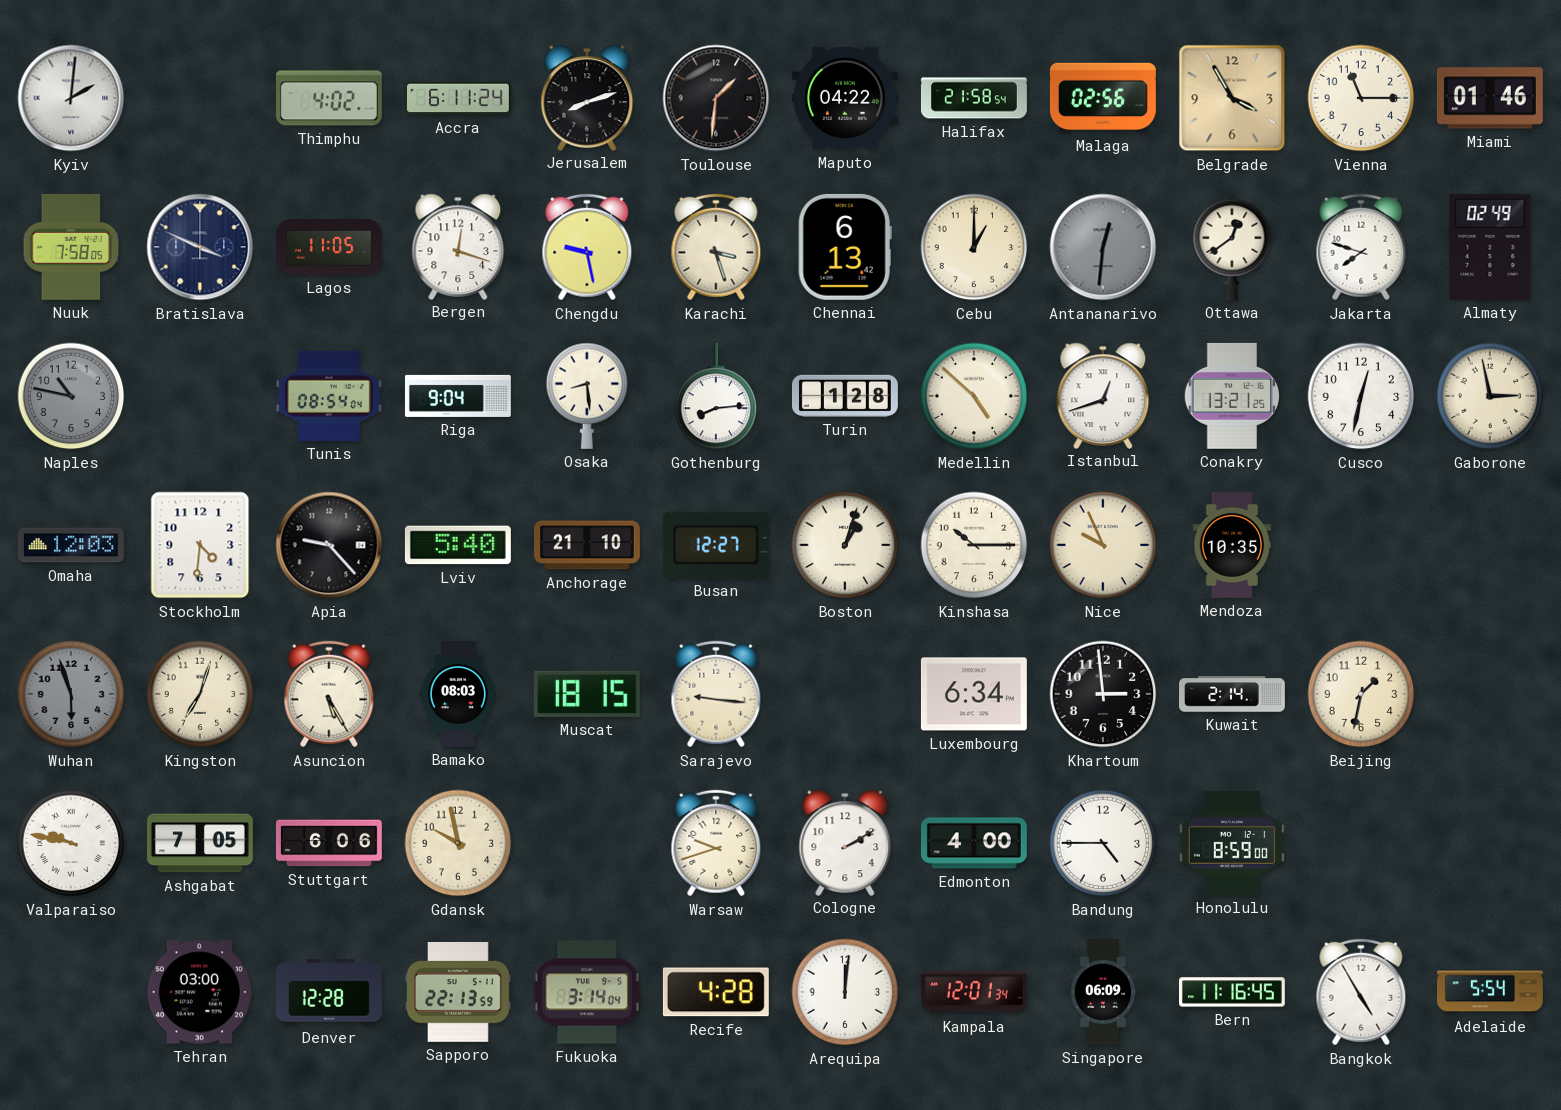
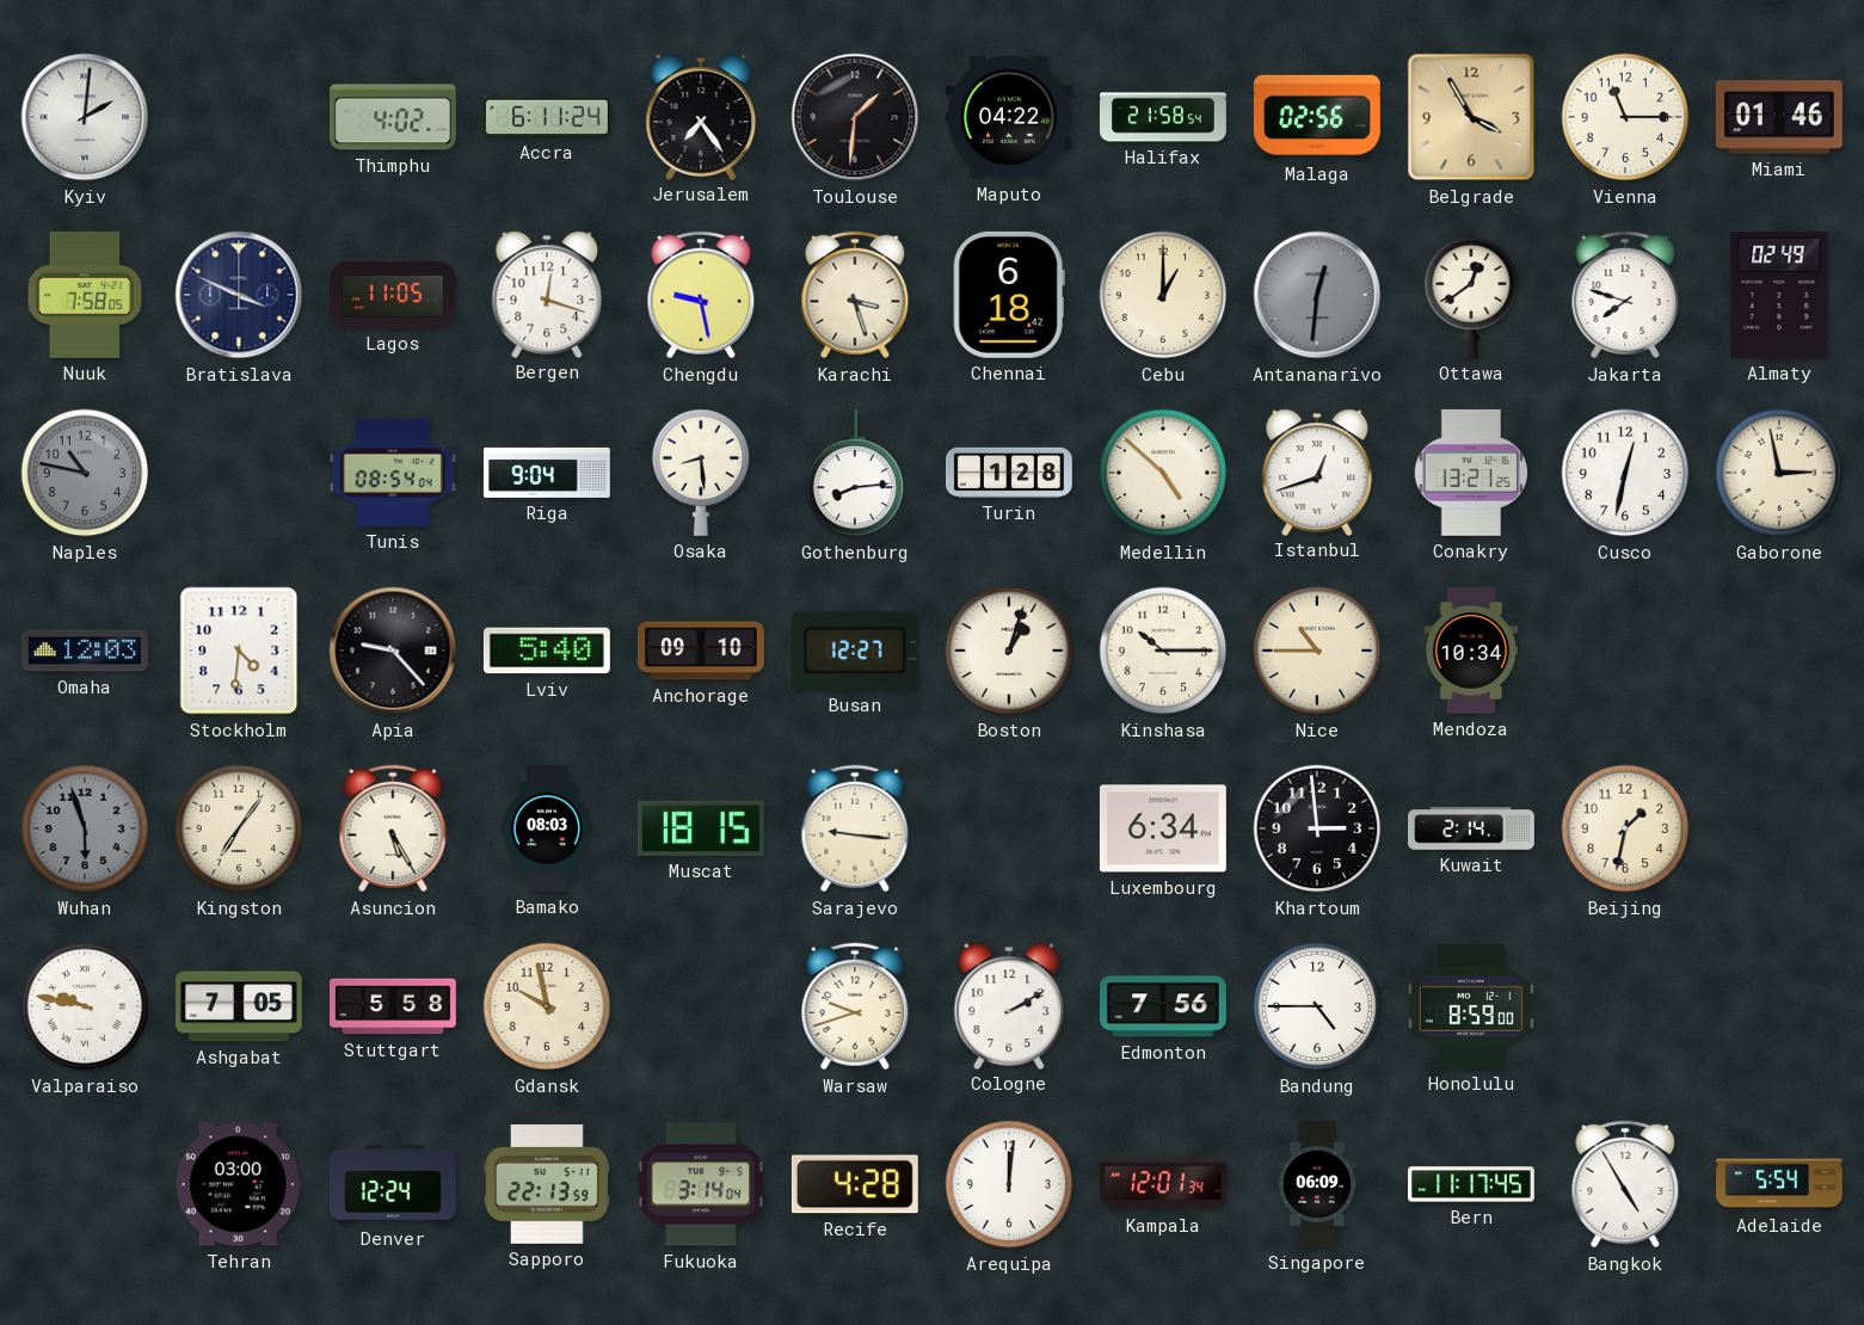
Jerusalem: 8:12 -> 7:24 (701, 116)
Chennai: 6:13 -> 6:18 (1009, 295)
Anchorage: 21:10 -> 09:10 (701, 651)
Nice: 9:56 -> 10:45 (1317, 651)
Mendoza: 10:35 -> 10:34 (1471, 651)
Kingston: 7:03 -> 7:06 (239, 828)
Stuttgart: 6:06 -> 5:58 (393, 1006)
Edmonton: 4:00 -> 7:56 (1163, 1006)
Denver: 12:28 -> 12:24 (393, 1184)
Bern: 11:16 -> 11:17 (1472, 1184)
